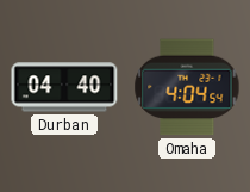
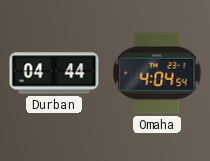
Durban: 04:40 -> 04:44 (54, 73)
